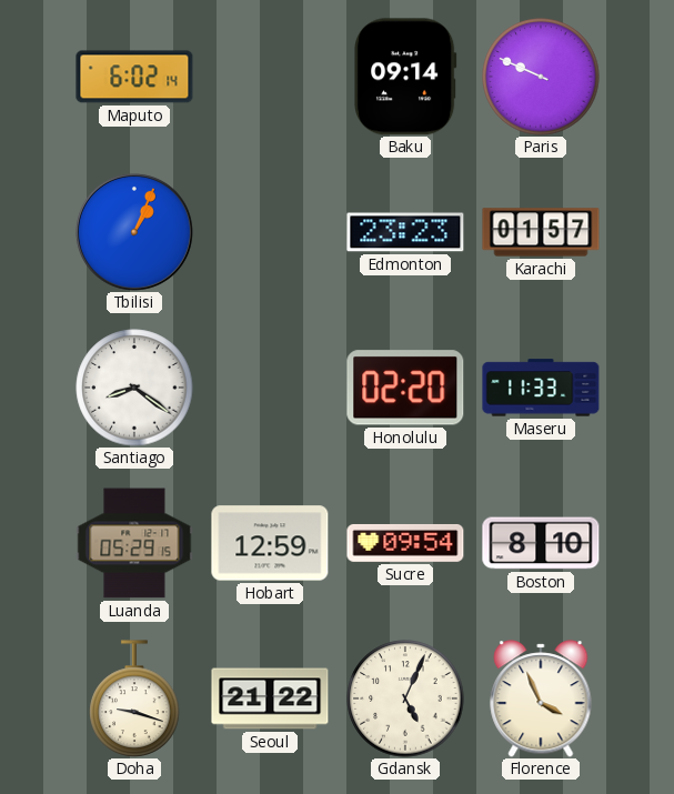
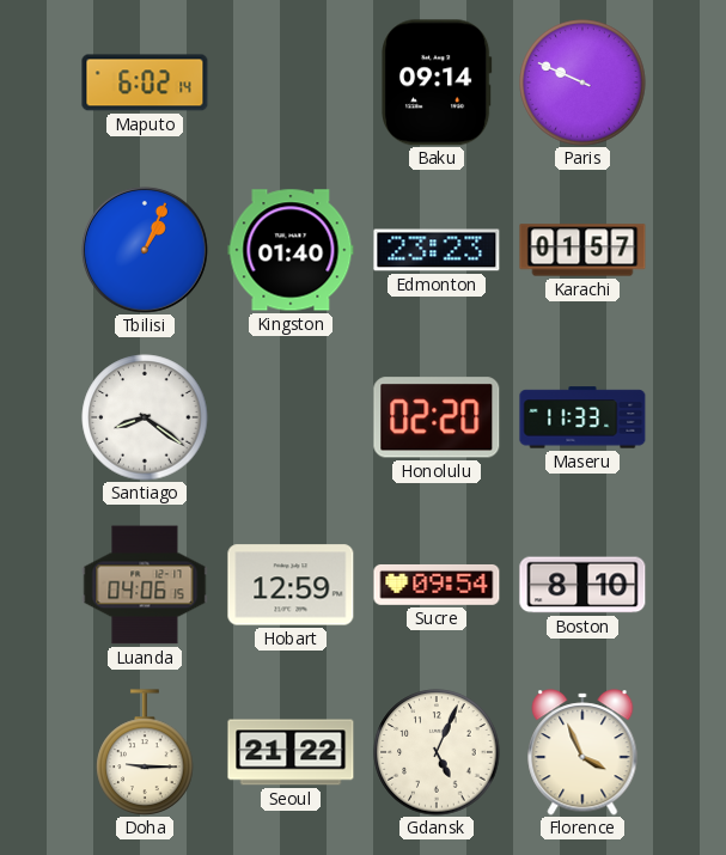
Kingston: none -> 01:40 (291, 250)
Luanda: 05:29 -> 04:06 (145, 585)
Doha: 9:18 -> 9:15 (145, 752)
